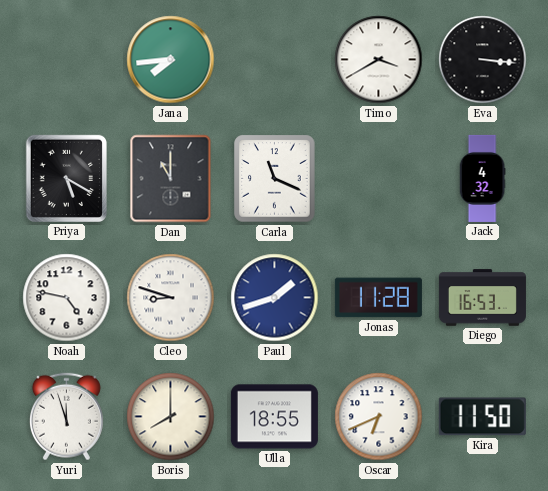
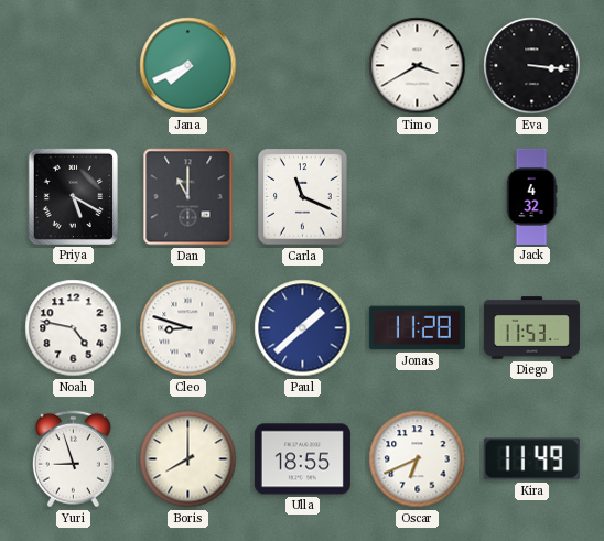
Jana: 7:44 -> 7:41 (188, 66)
Paul: 1:42 -> 1:38 (303, 328)
Diego: 16:53 -> 11:53 (531, 328)
Yuri: 11:57 -> 8:57 (73, 459)
Kira: 11:50 -> 11:49 (531, 459)
